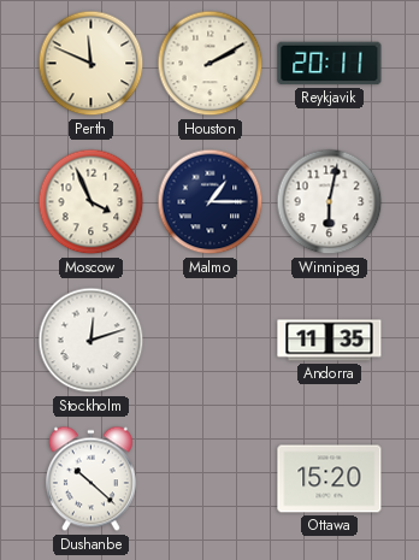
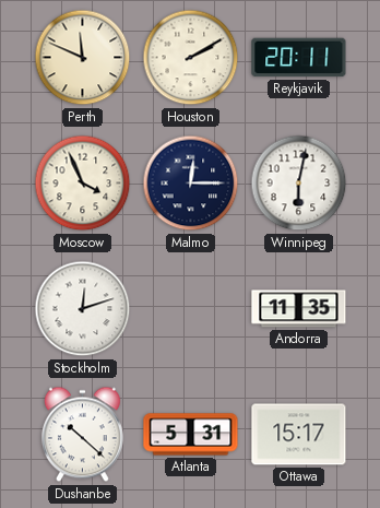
Malmo: 1:15 -> 12:15 (191, 184)
Atlanta: none -> 5:31 (191, 435)
Ottawa: 15:20 -> 15:17 (299, 435)
